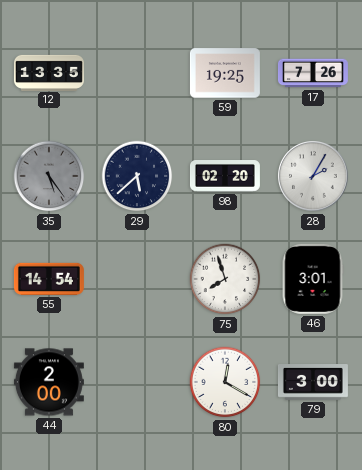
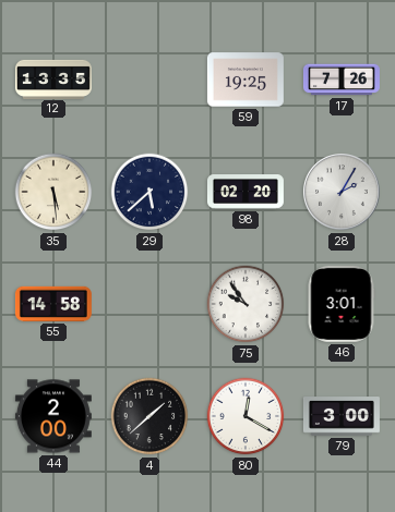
35: 5:24 -> 5:29 (53, 192)
35 dial: grey -> cream (53, 192)
55: 14:54 -> 14:58 (53, 304)
75: 7:57 -> 9:54 (246, 304)
4: none -> 1:38 (149, 416)
